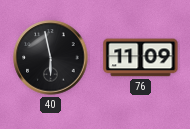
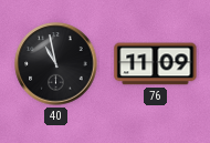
40: 5:58 -> 10:58 (56, 64)
